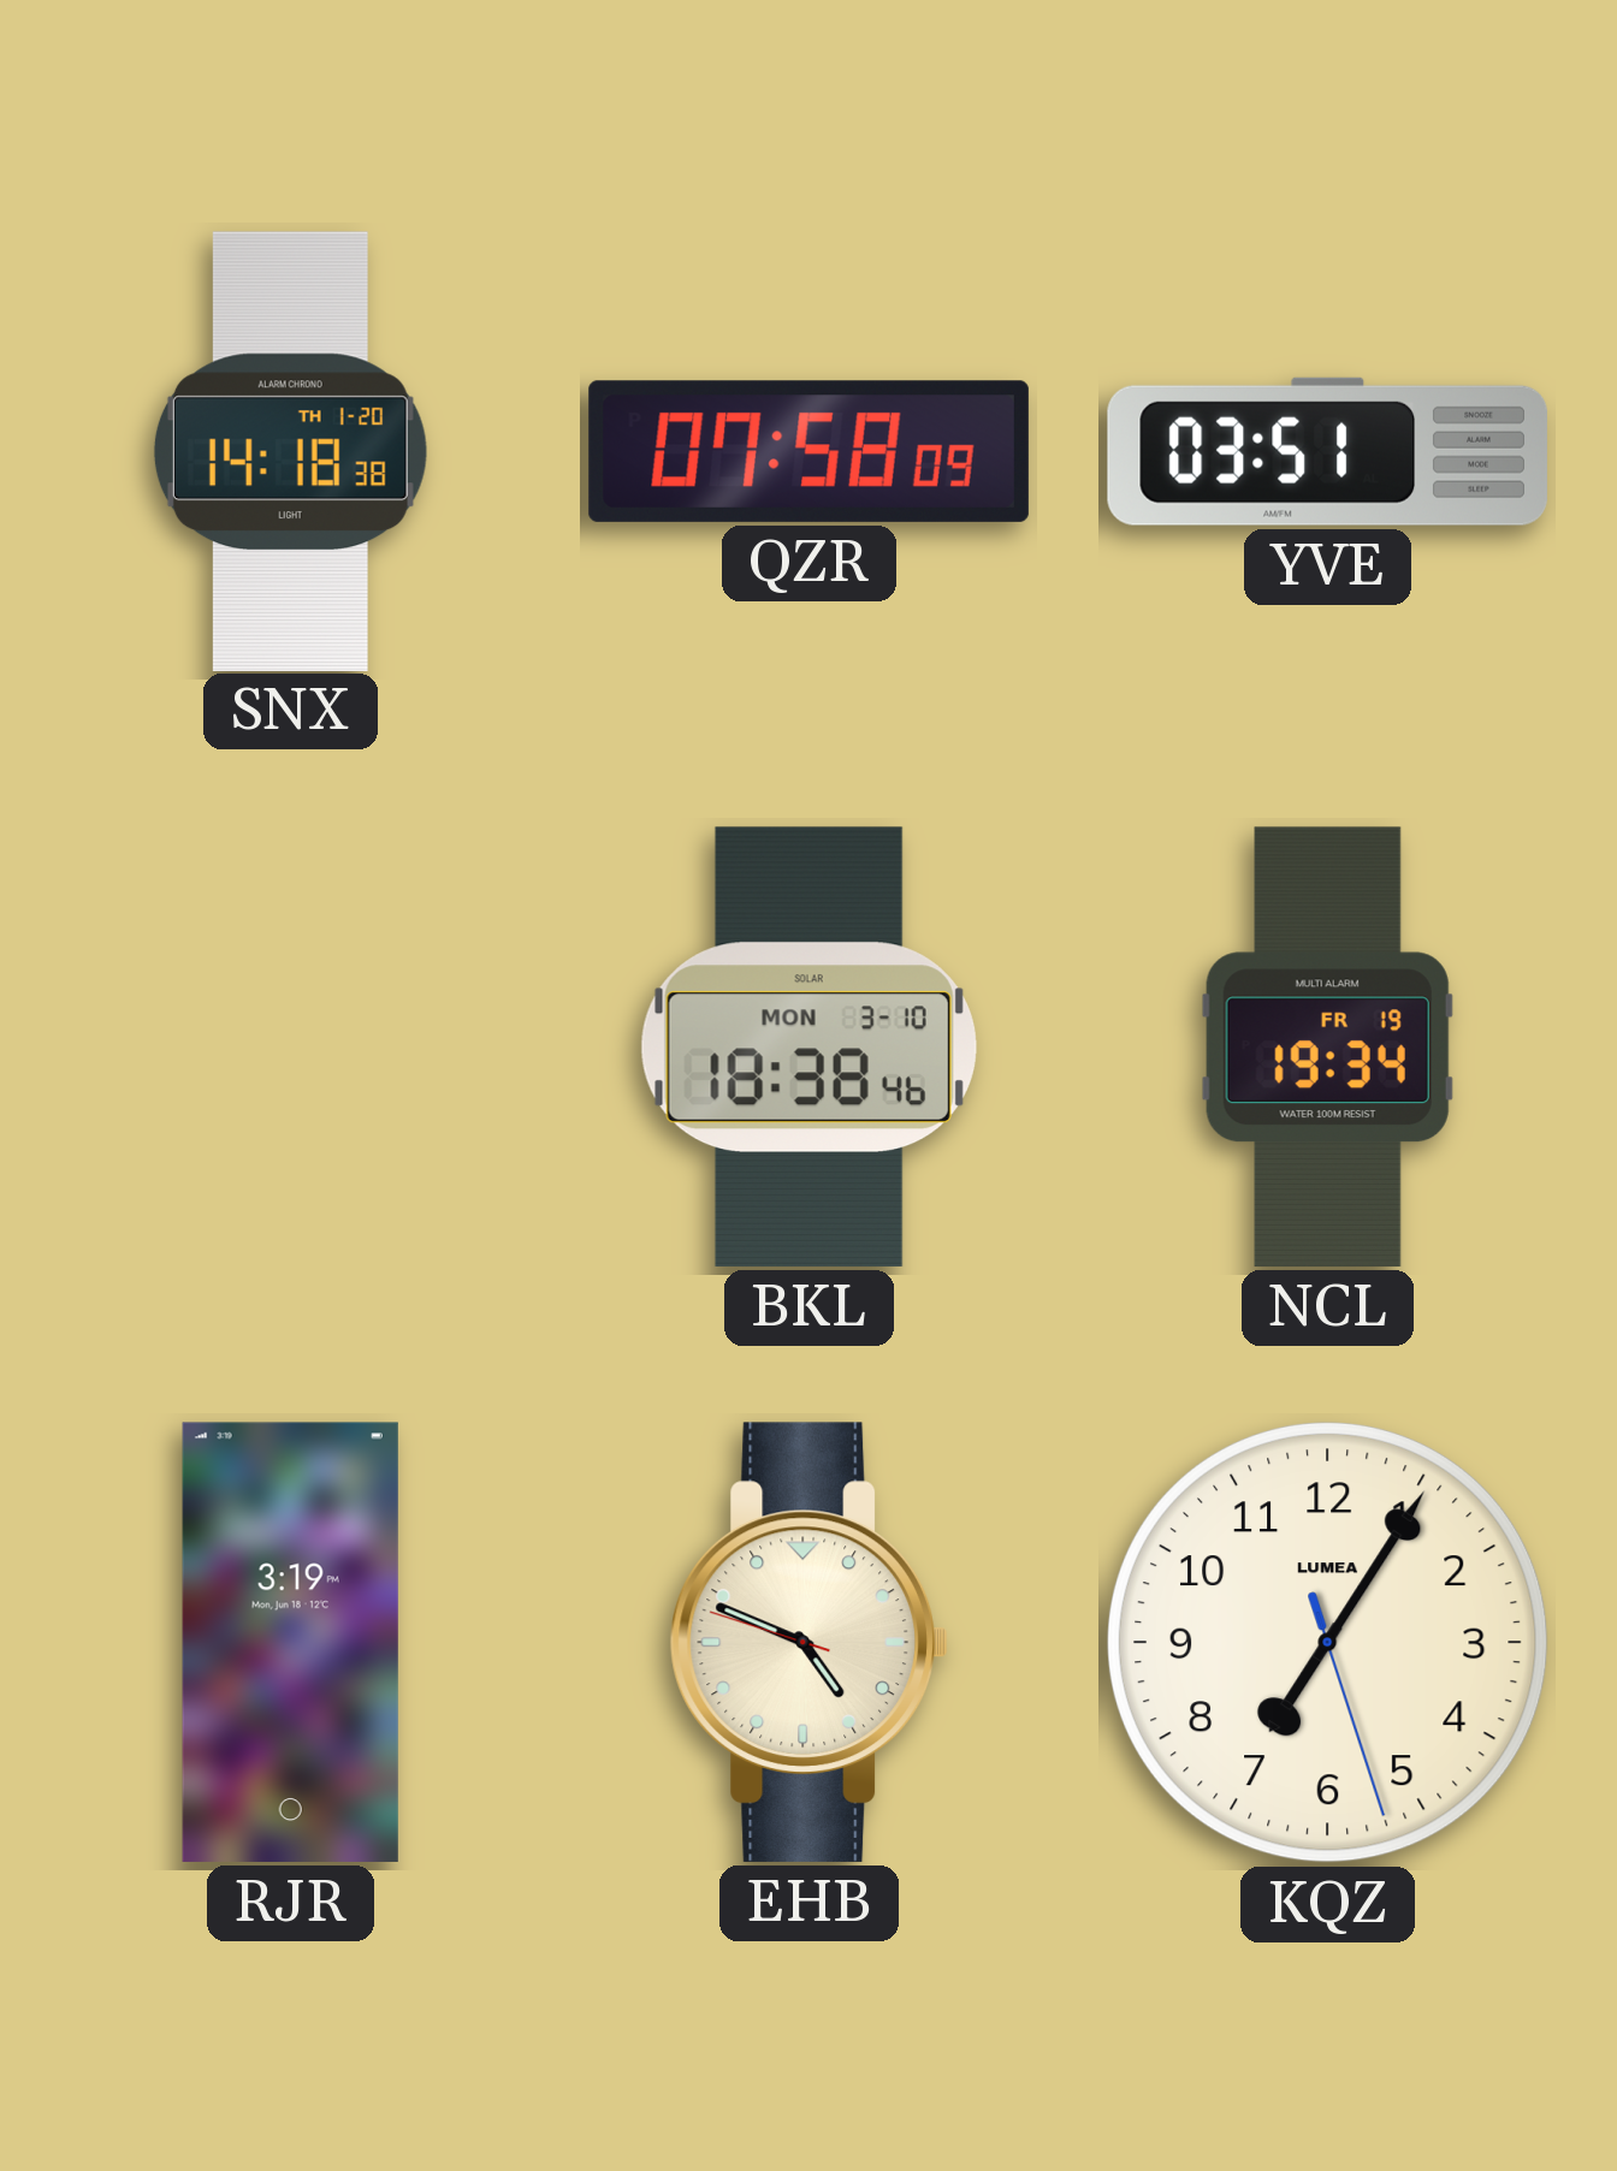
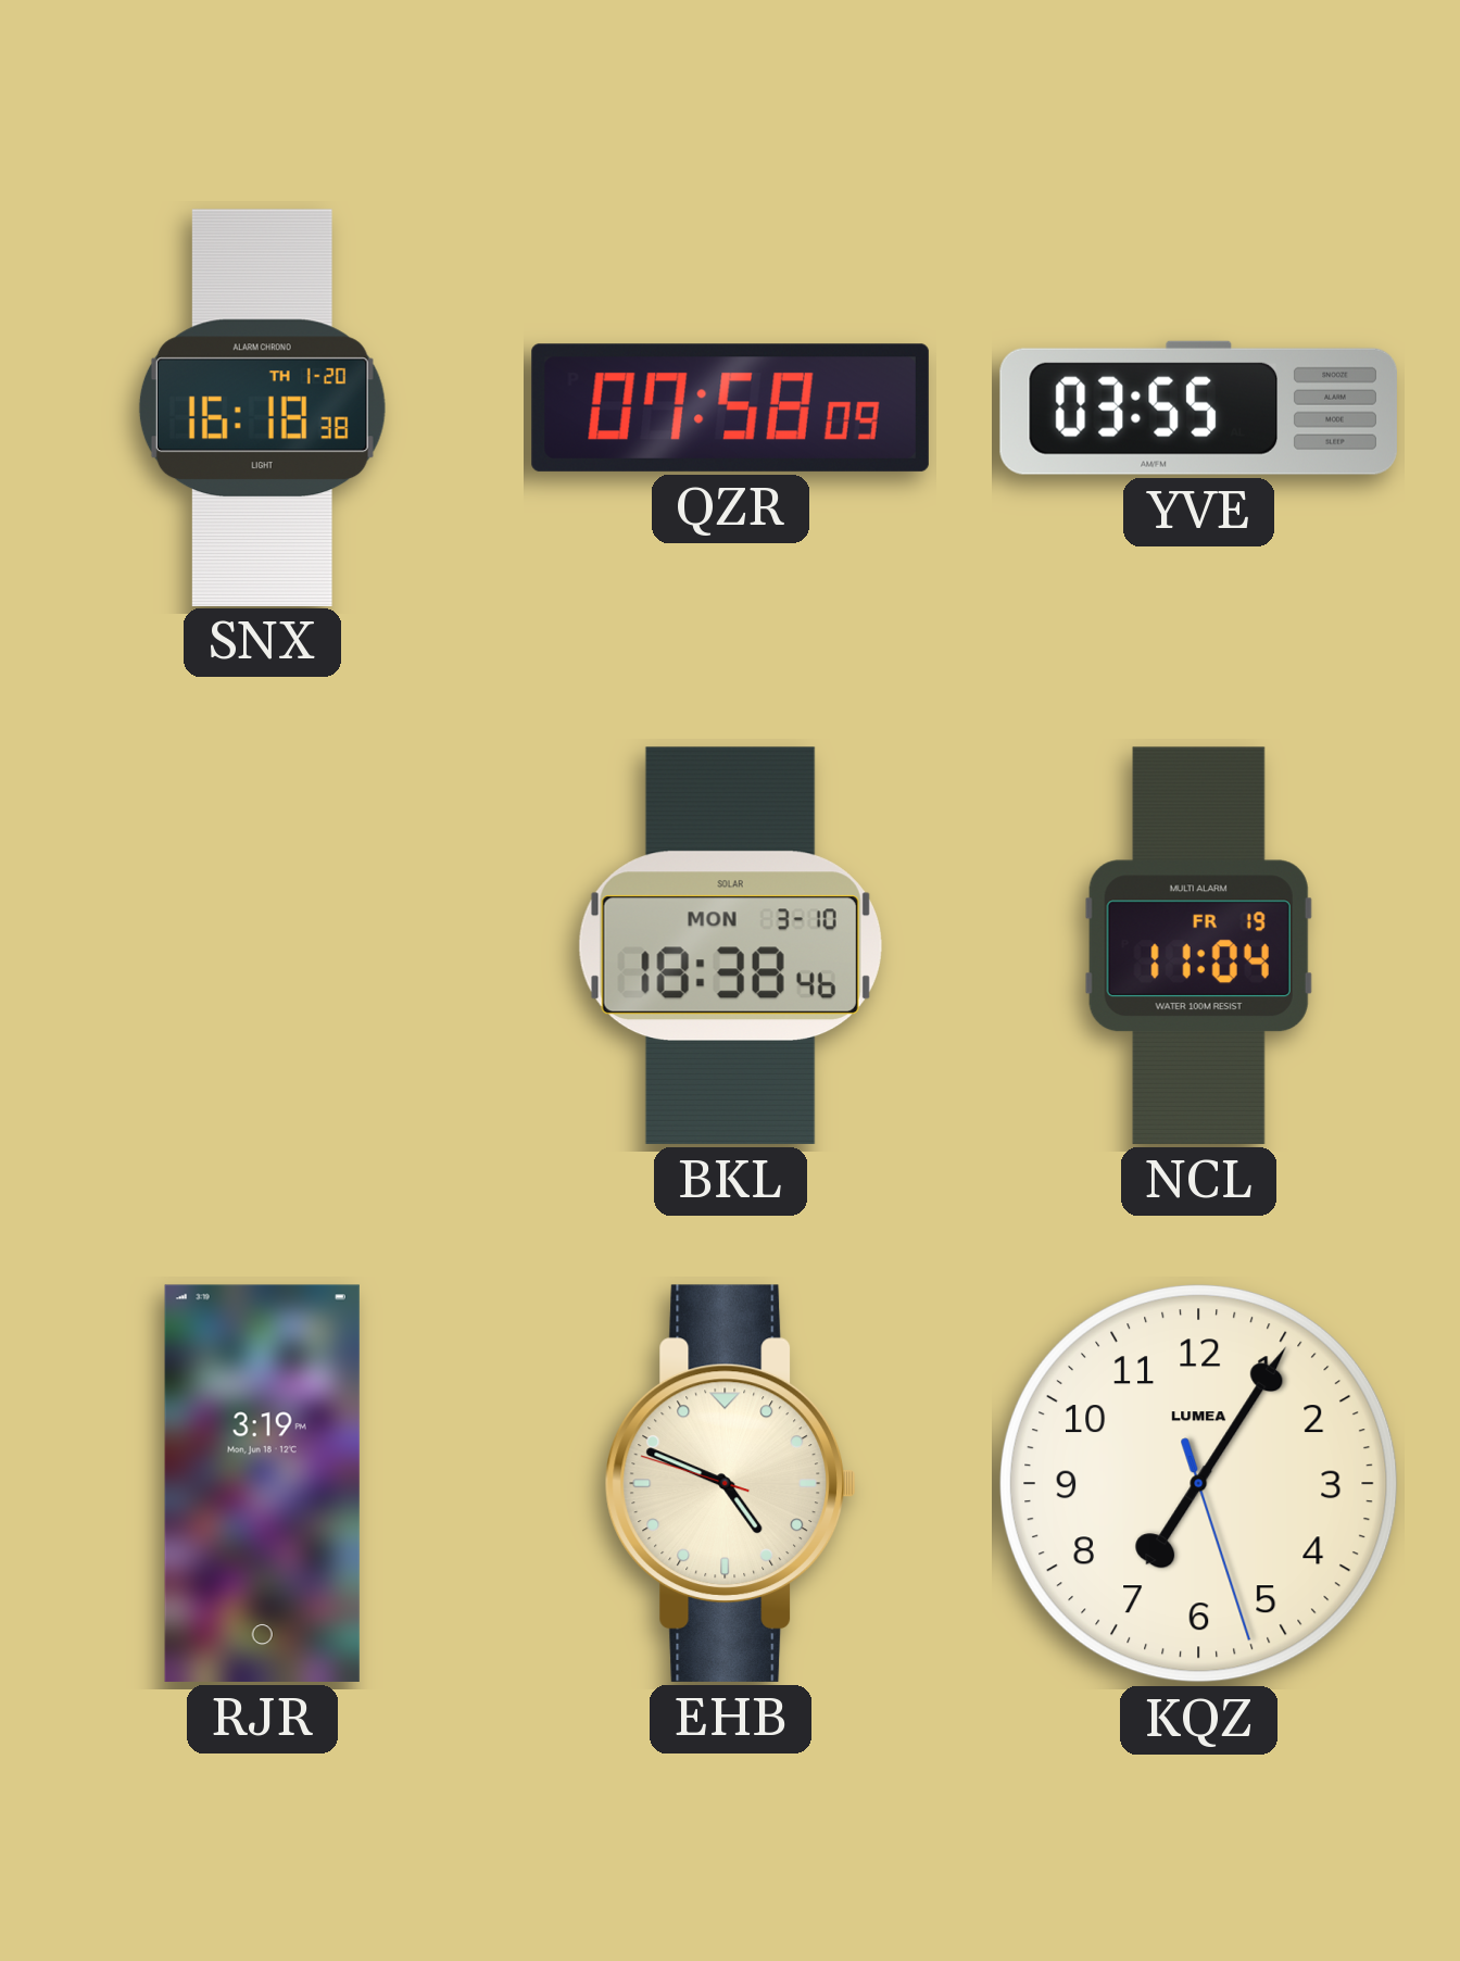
SNX: 14:18 -> 16:18 (262, 407)
YVE: 03:51 -> 03:55 (1198, 407)
NCL: 19:34 -> 11:04 (1198, 945)
